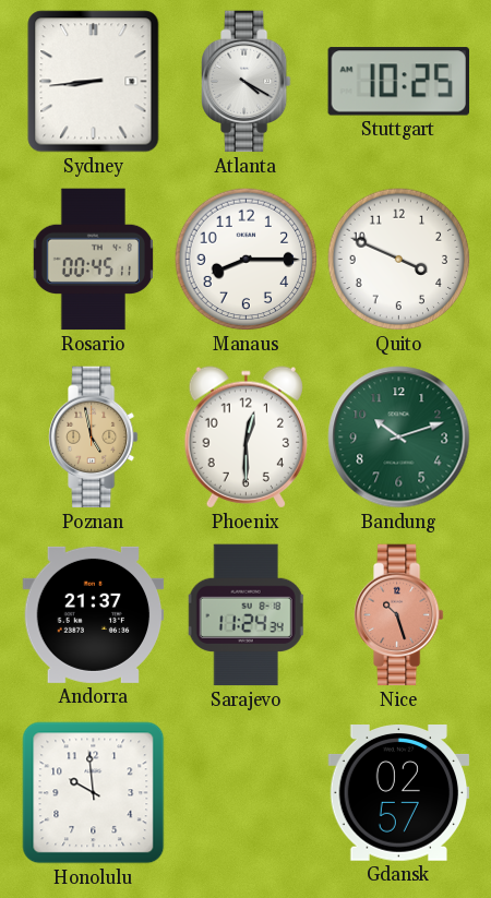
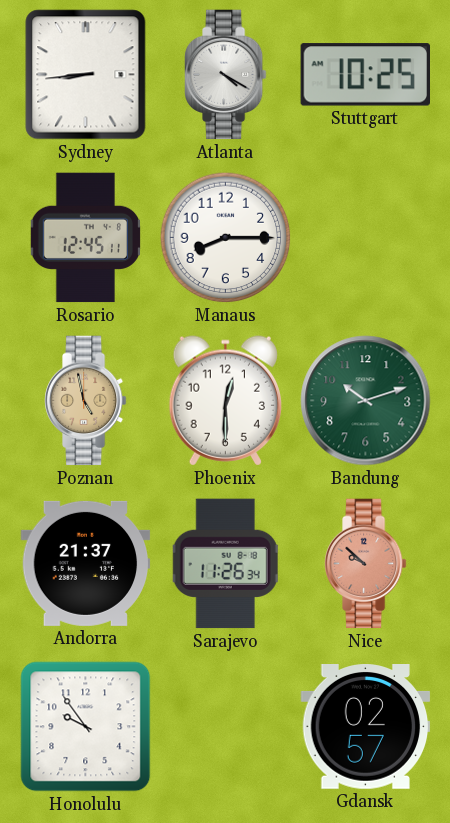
Rosario: 00:45 -> 12:45 (85, 238)
Quito: 3:49 -> none (399, 260)
Sarajevo: 11:24 -> 11:26 (225, 564)
Nice: 10:27 -> 9:52 (365, 564)
Honolulu: 9:59 -> 9:54 (86, 727)
